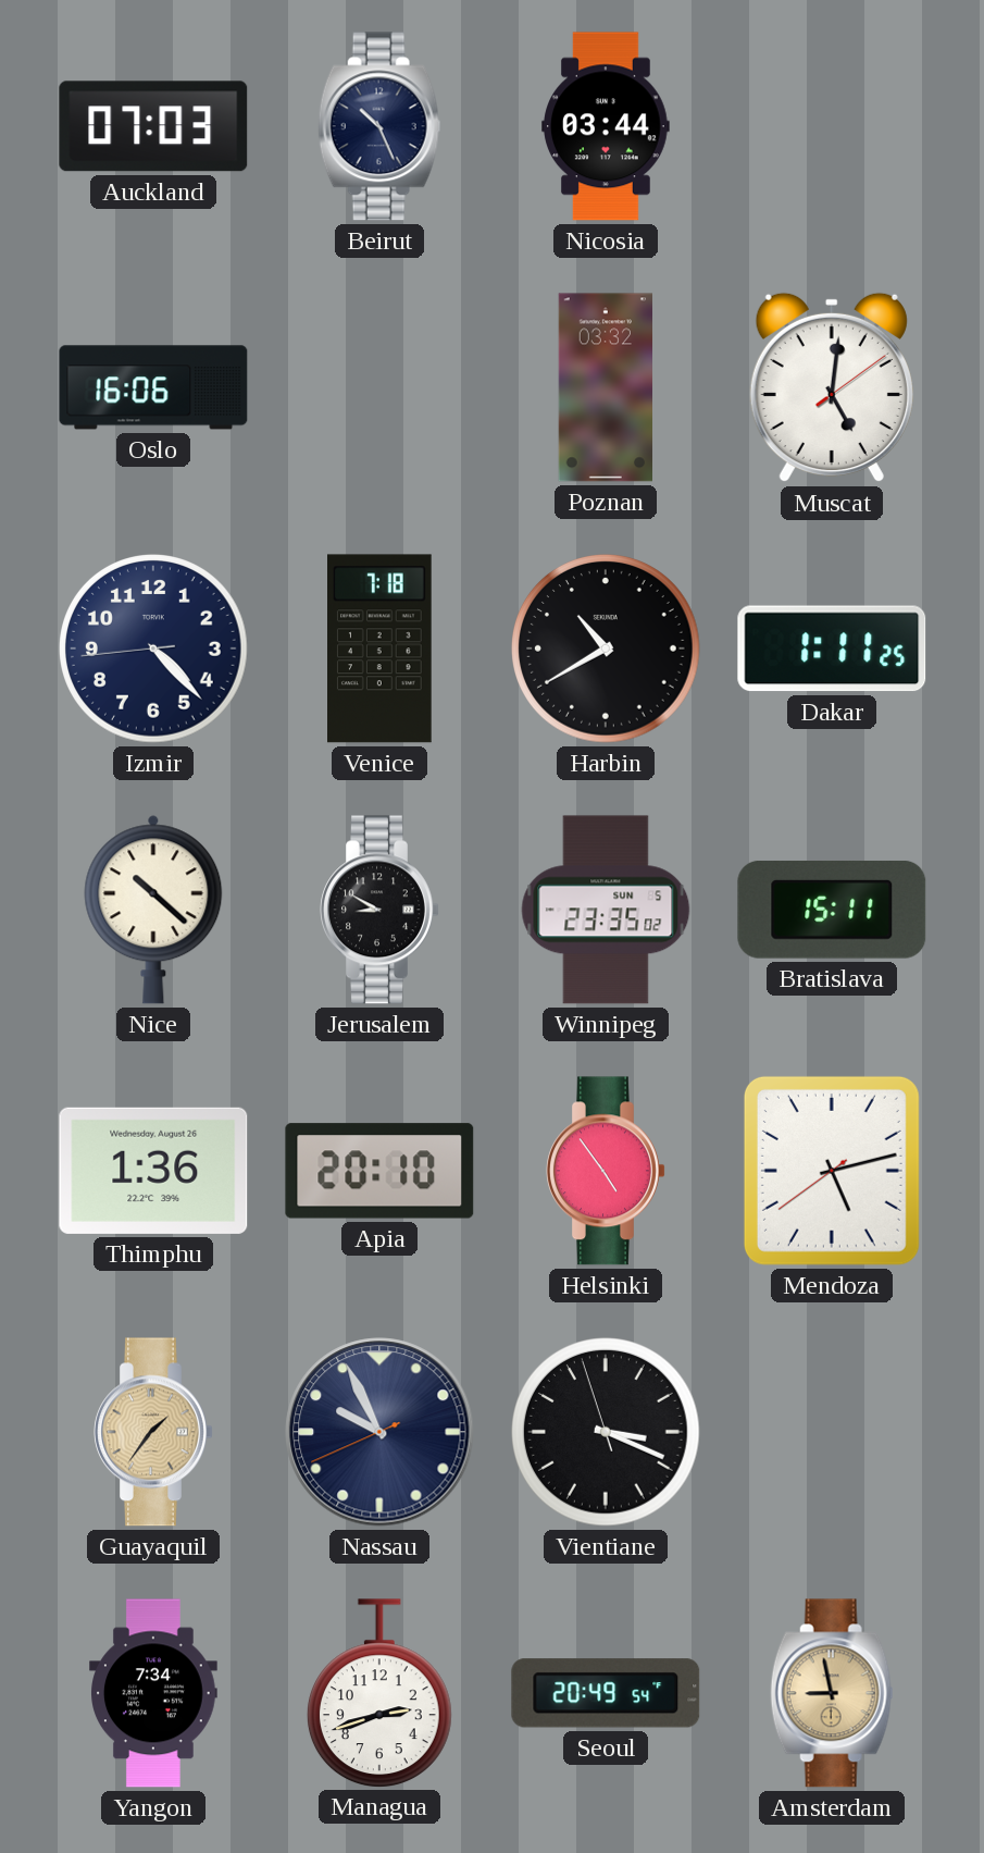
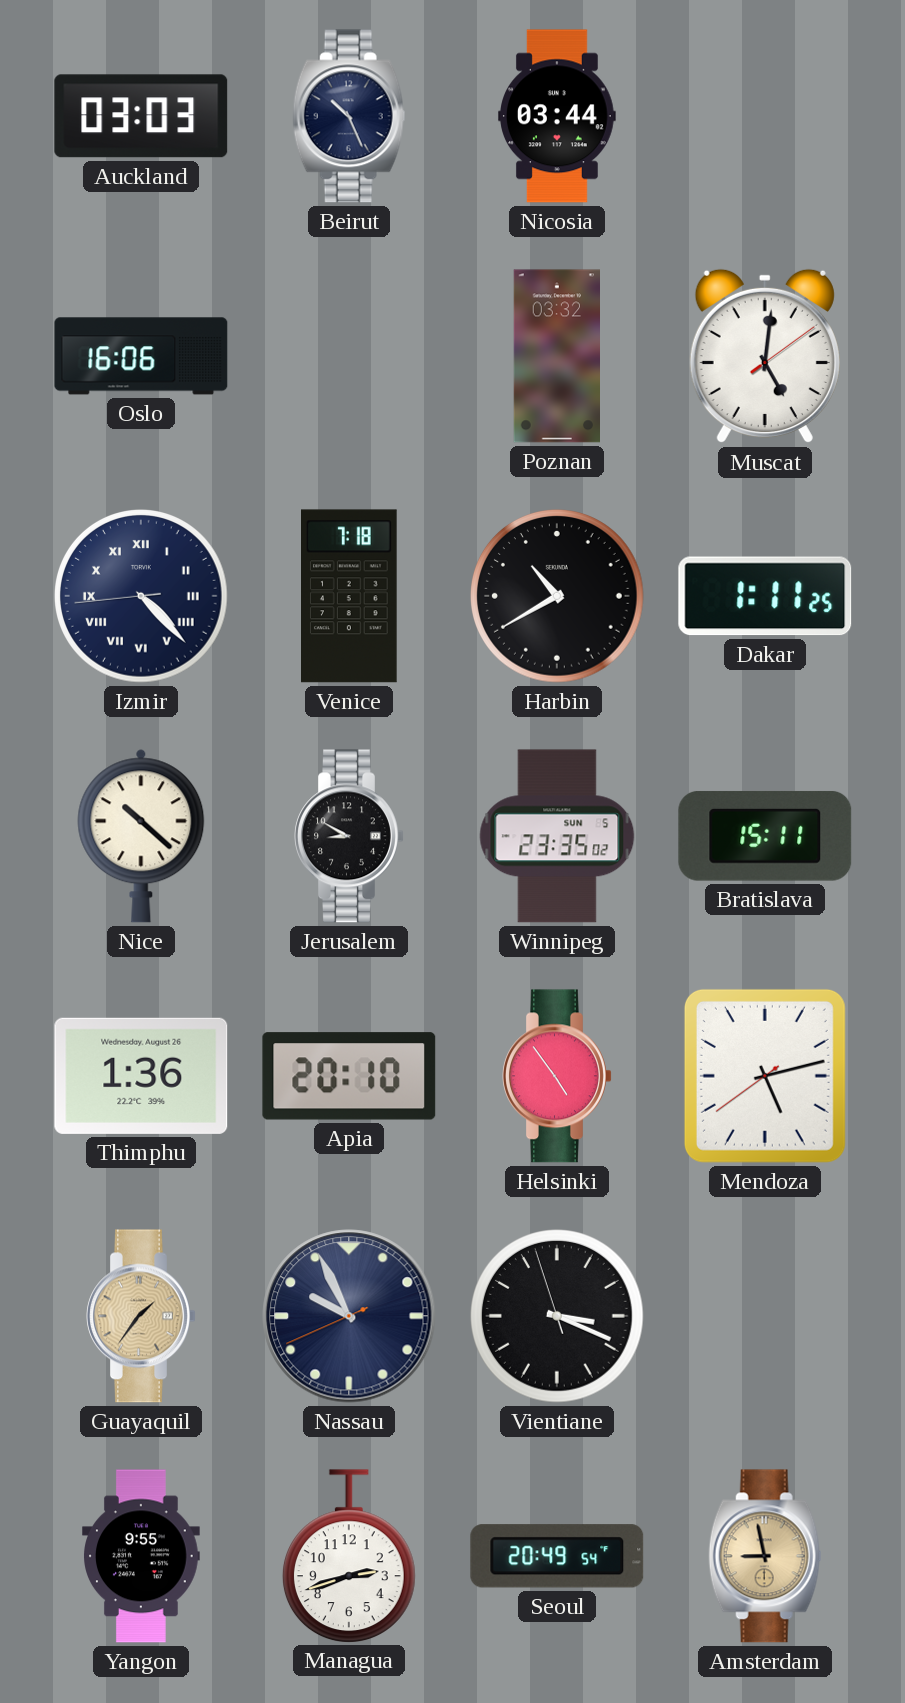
Auckland: 07:03 -> 03:03 (141, 116)
Izmir numerals: Arabic -> Roman (141, 596)
Yangon: 7:34 -> 9:55 (142, 1556)
